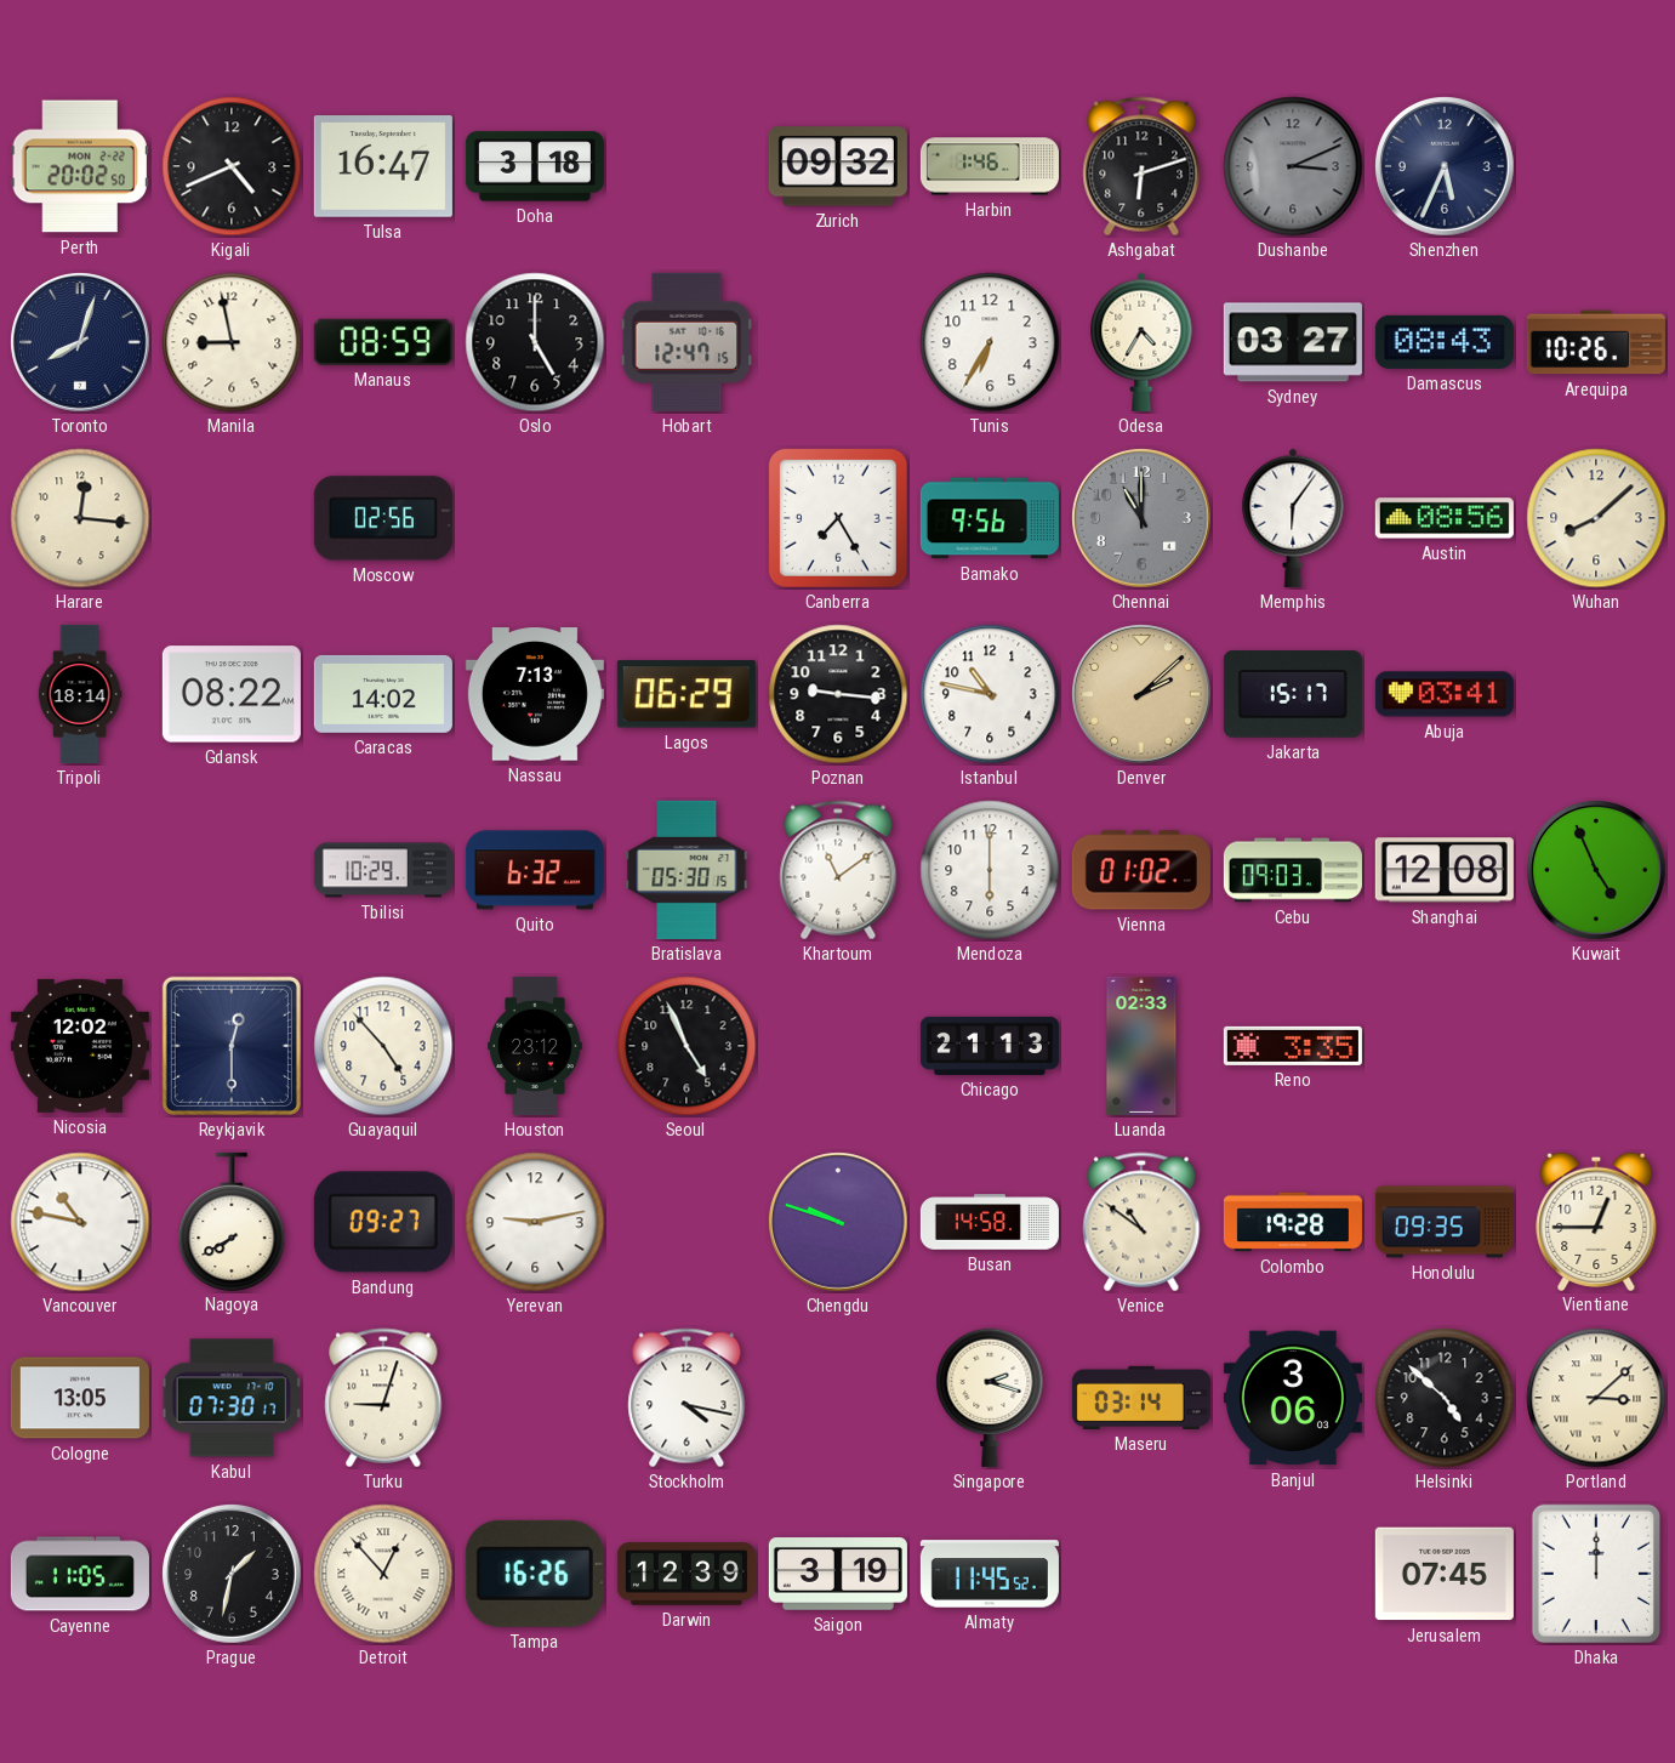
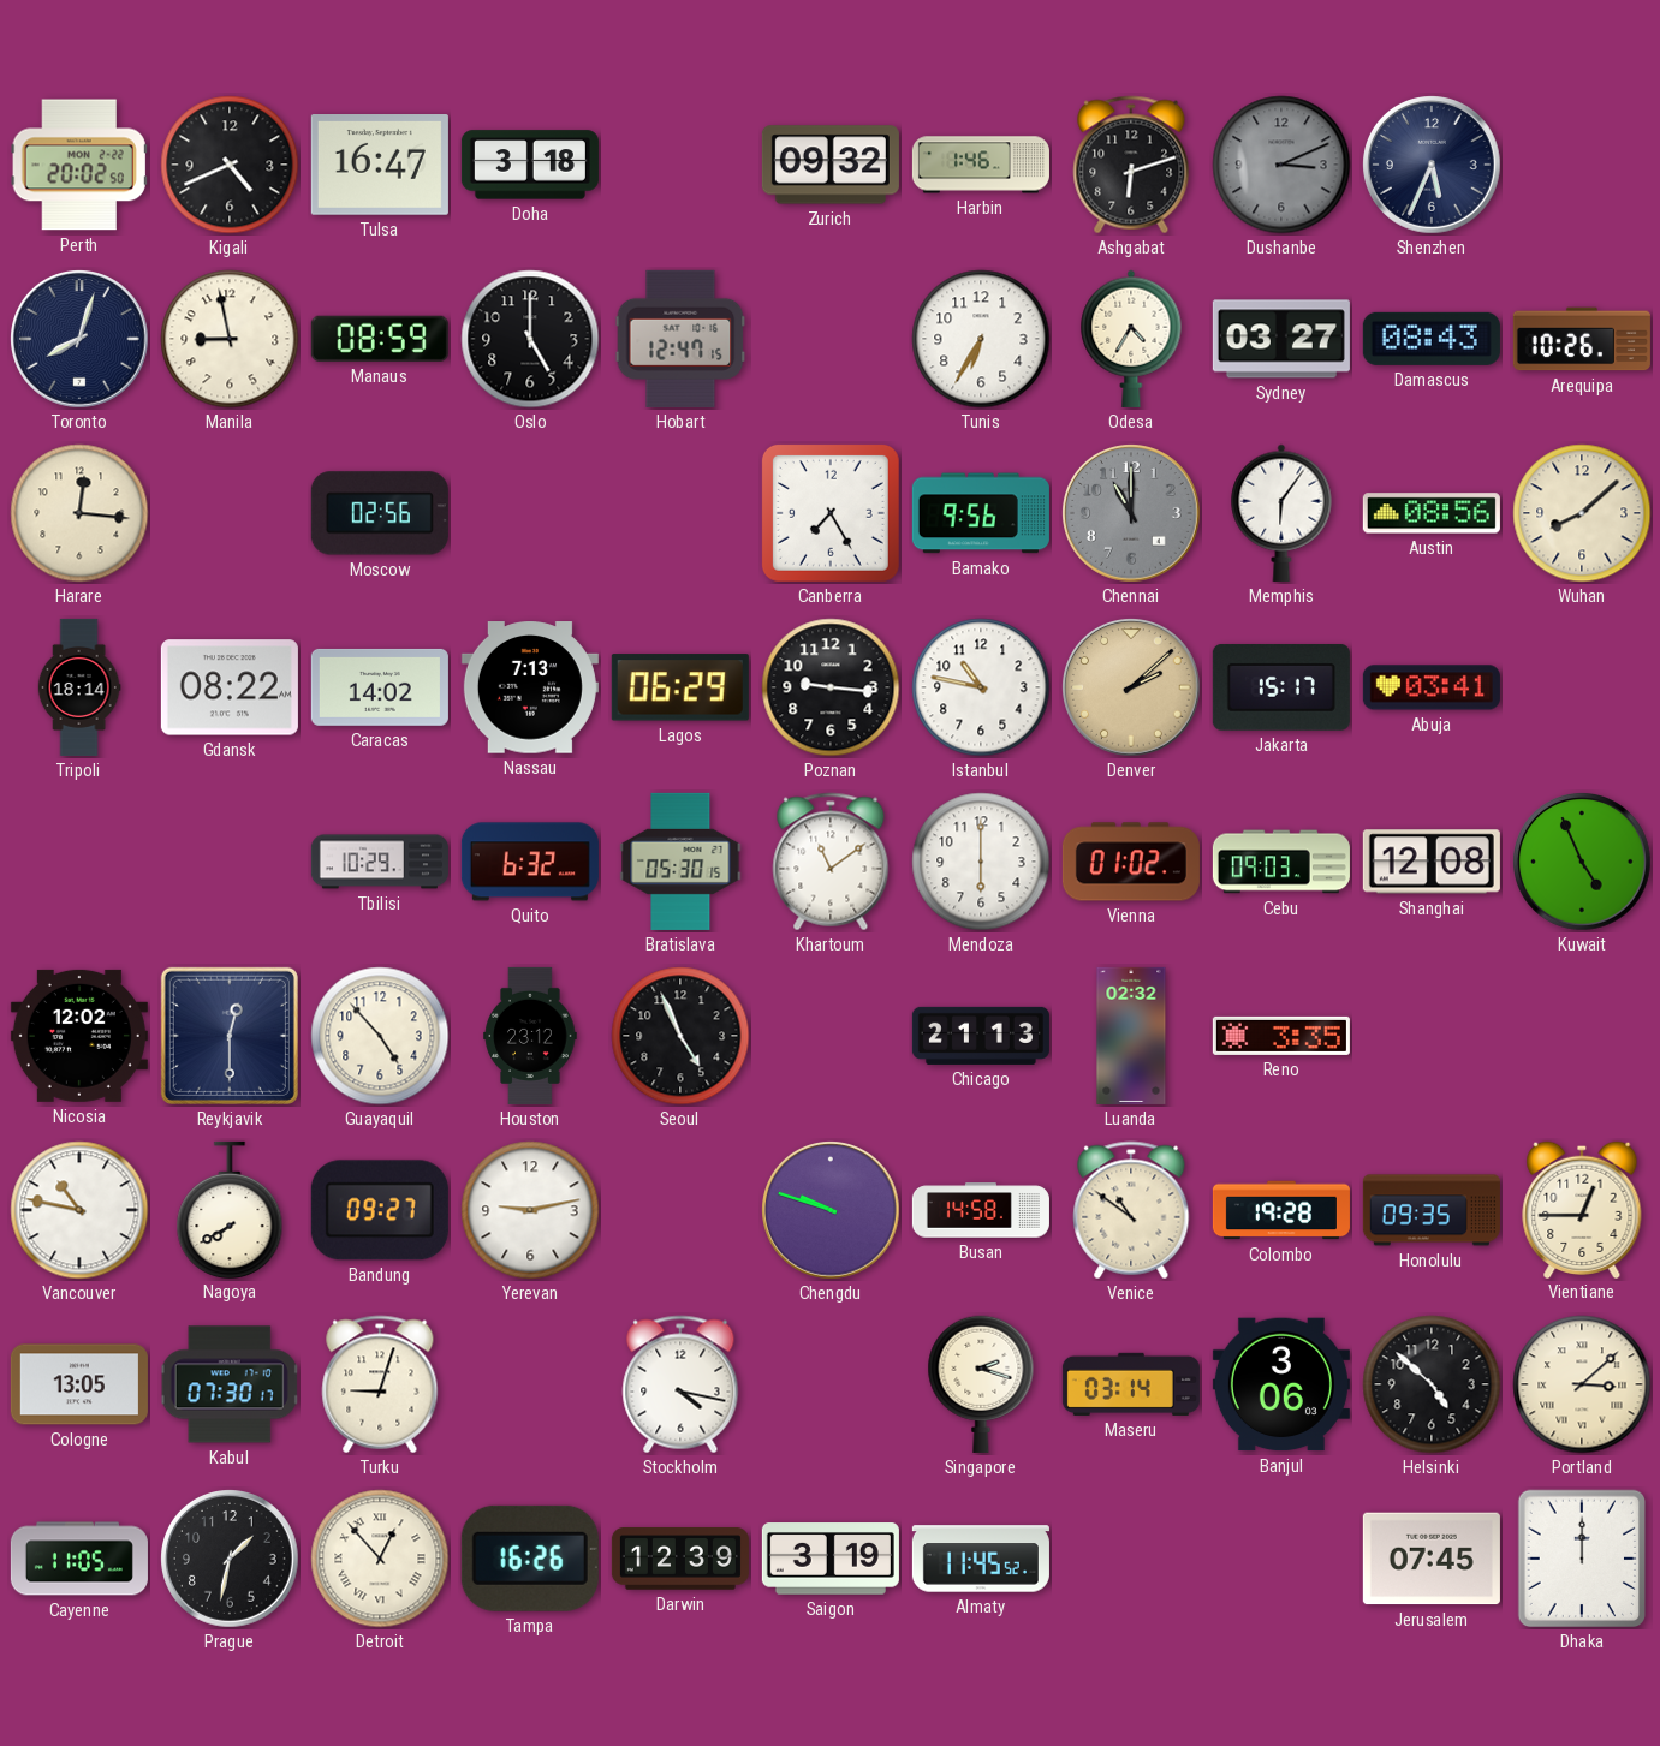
Luanda: 02:33 -> 02:32 (1131, 1036)
